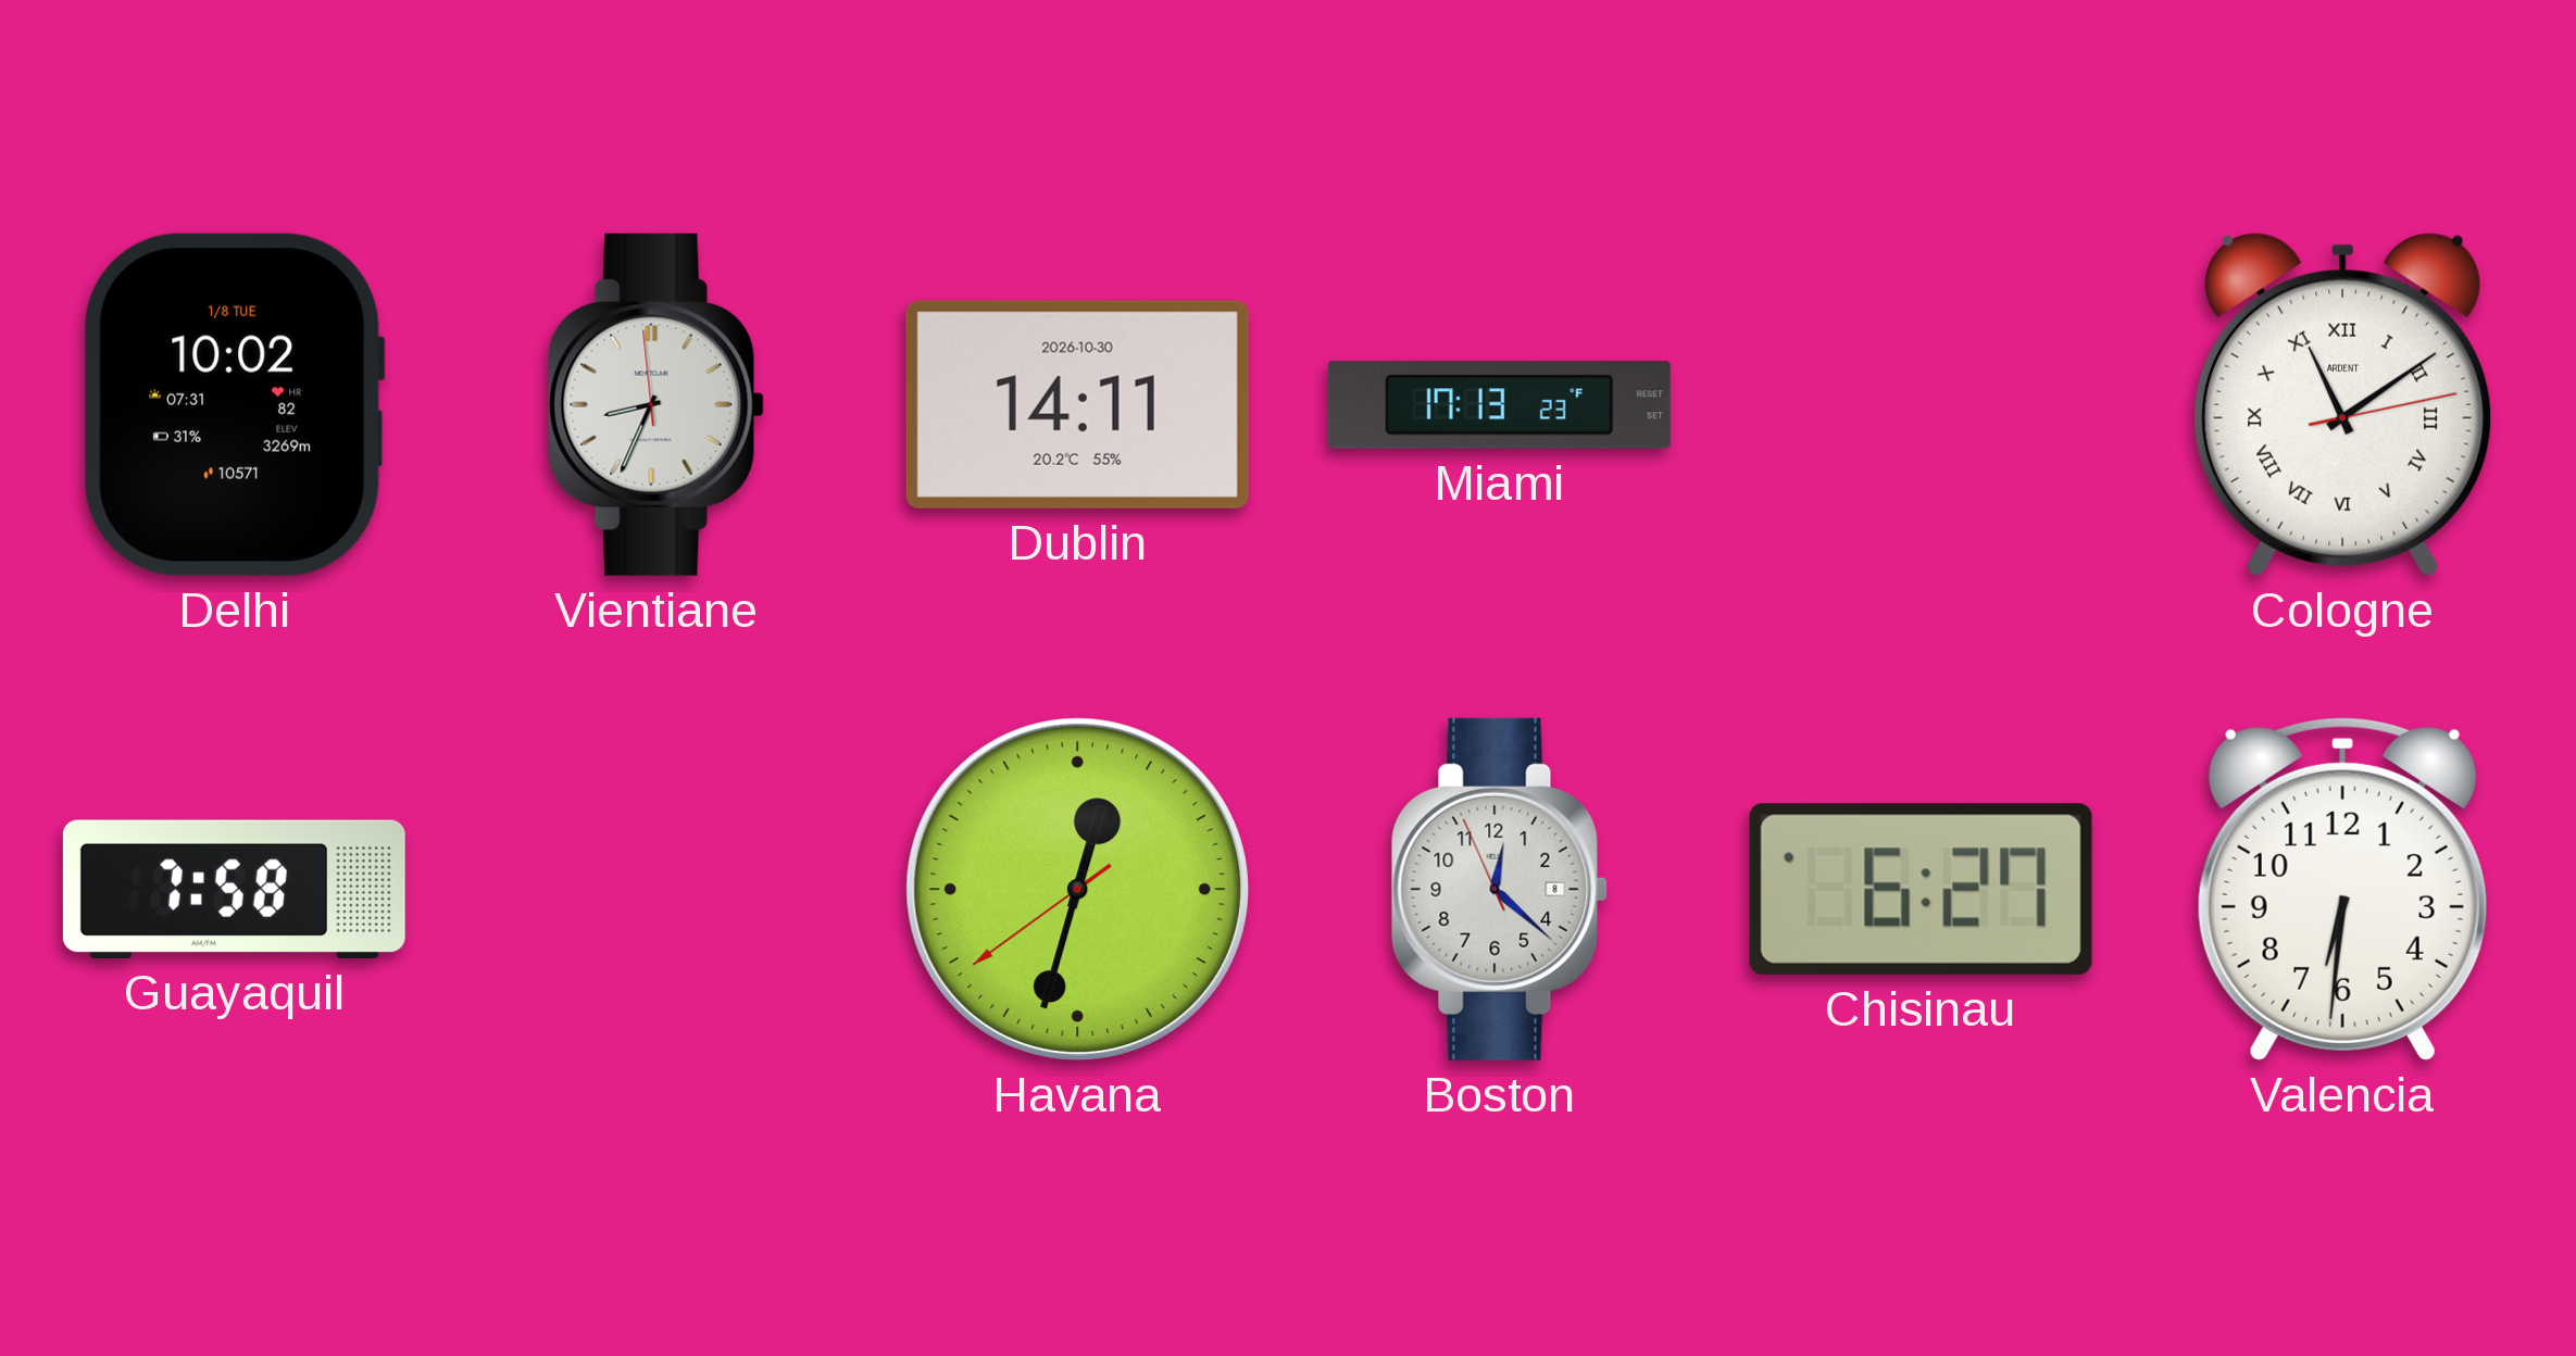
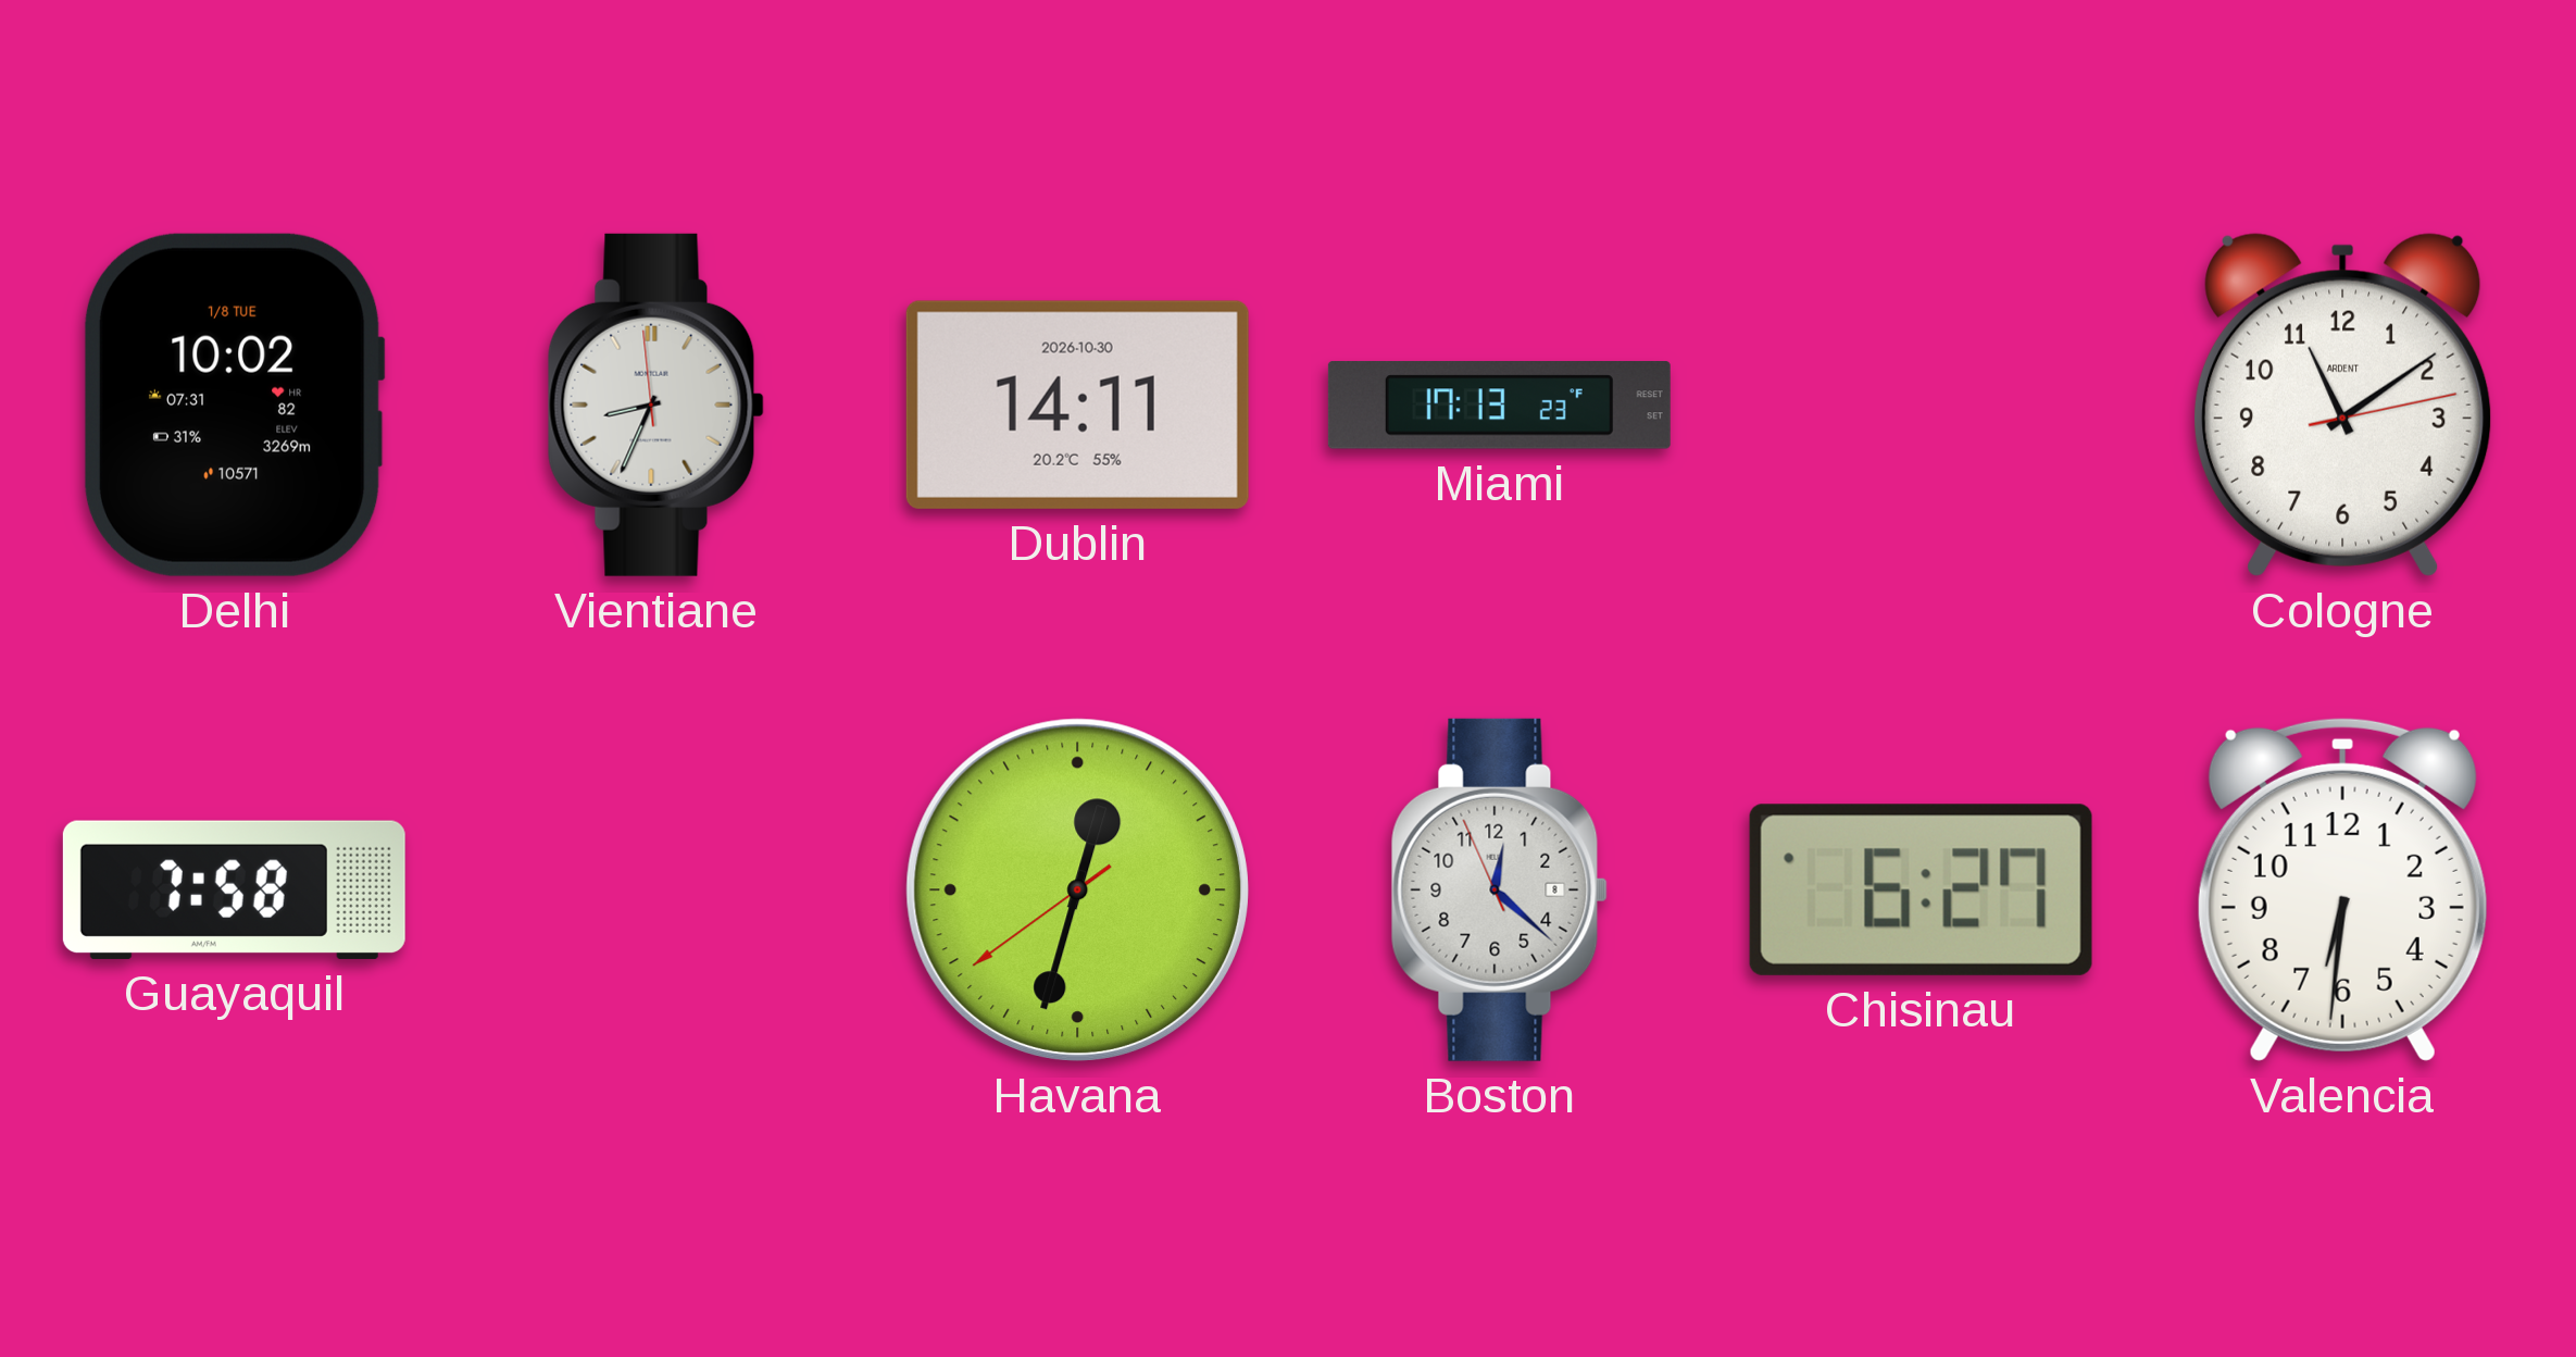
Cologne numerals: Roman -> Arabic (2343, 404)
